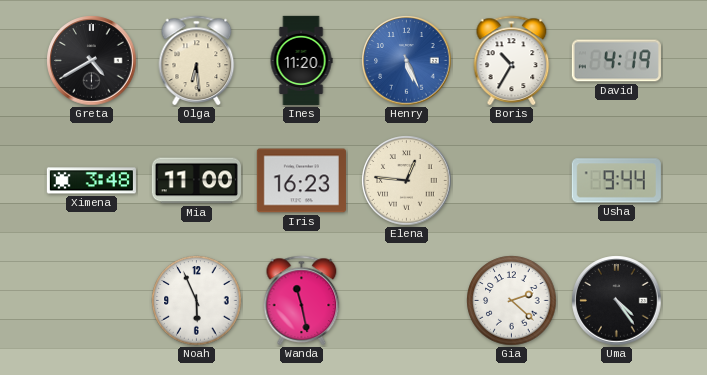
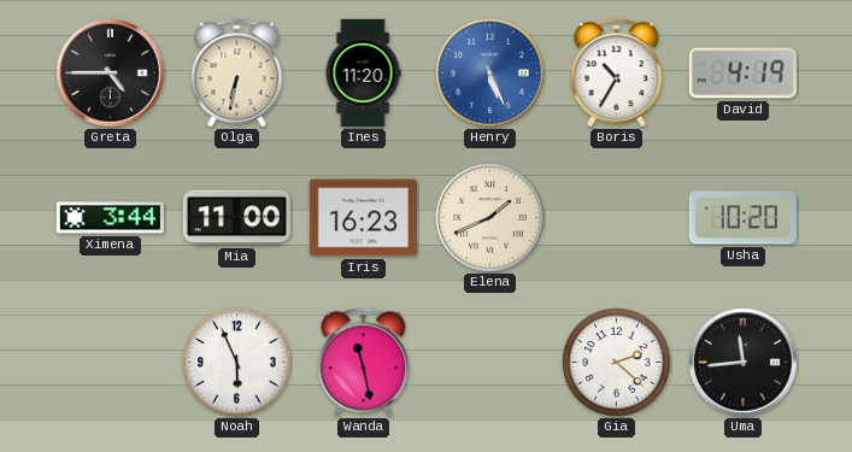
Greta: 4:40 -> 4:45 (111, 74)
Olga: 6:29 -> 6:32 (237, 72)
Ximena: 3:48 -> 3:44 (110, 218)
Elena: 12:46 -> 1:41 (490, 218)
Usha: 9:44 -> 10:20 (742, 218)
Uma: 4:24 -> 11:44 (744, 363)
